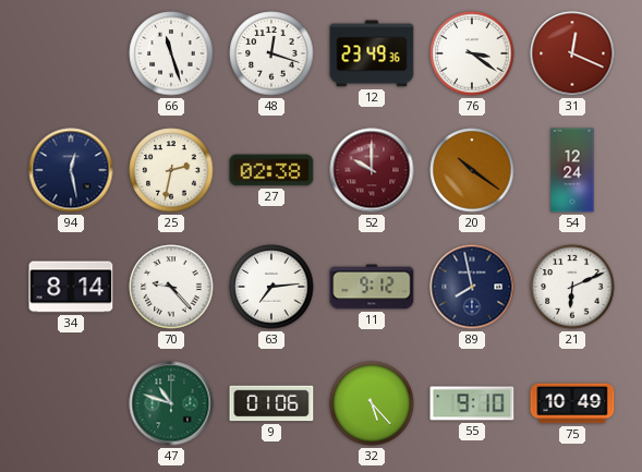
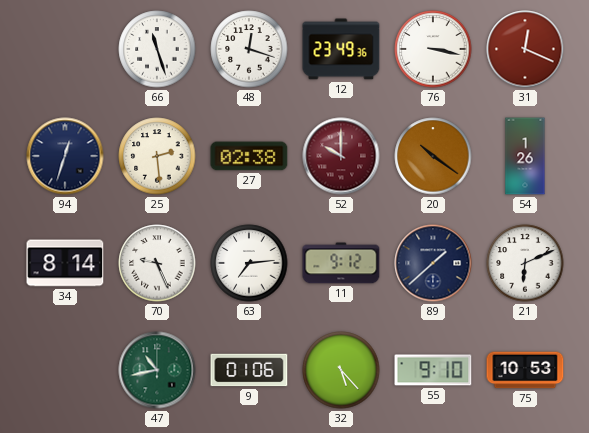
76: 3:21 -> 3:17 (433, 49)
94: 12:28 -> 12:33 (65, 156)
25: 2:32 -> 2:29 (157, 156)
54: 12:24 -> 1:26 (525, 156)
70: 9:23 -> 9:26 (157, 263)
89: 7:58 -> 1:38 (433, 263)
47: 10:48 -> 10:43 (157, 370)
75: 10:49 -> 10:53 (525, 370)
